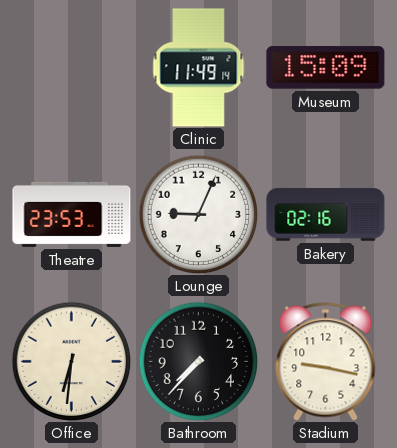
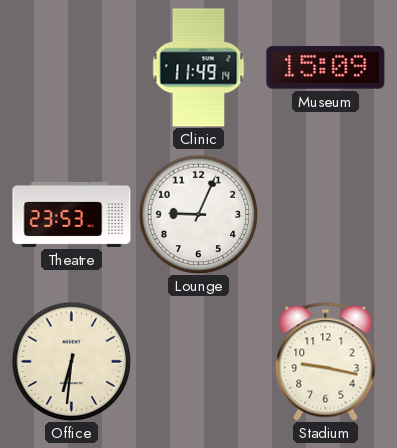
Bakery: 02:16 -> none (326, 215)
Bathroom: 7:37 -> none (198, 361)
